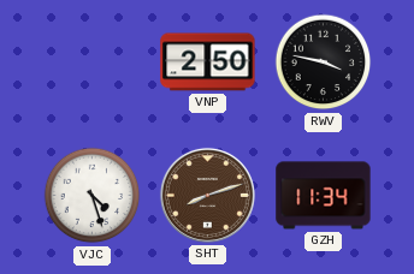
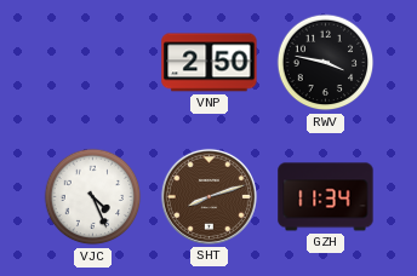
VJC: 4:27 -> 4:26 (93, 197)
